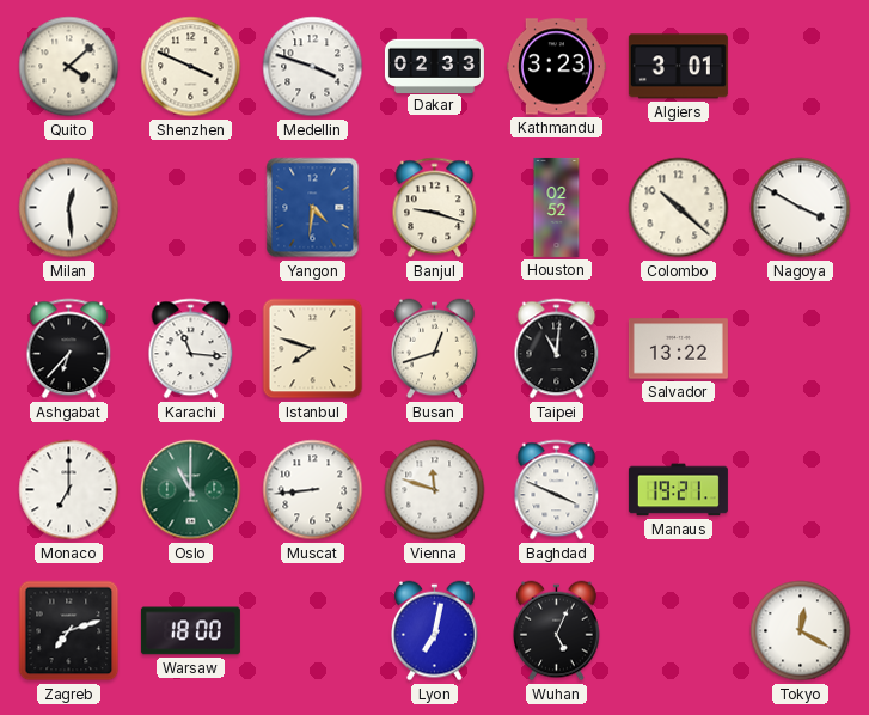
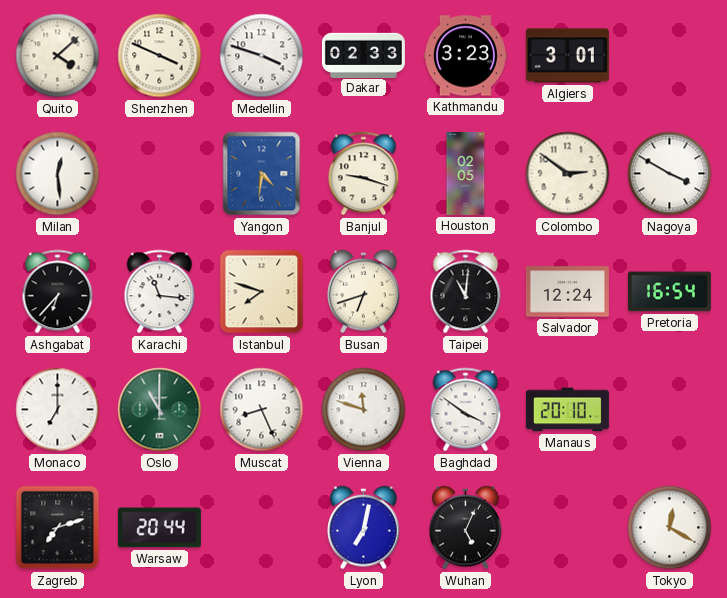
Houston: 02:52 -> 02:05 (466, 173)
Colombo: 10:22 -> 2:51 (568, 174)
Busan: 12:42 -> 6:42 (364, 292)
Salvador: 13:22 -> 12:24 (567, 292)
Pretoria: none -> 16:54 (669, 292)
Muscat: 8:44 -> 8:26 (262, 410)
Baghdad: 3:49 -> 3:51 (466, 410)
Manaus: 19:21 -> 20:10 (567, 410)
Warsaw: 18:00 -> 20:44 (159, 528)
